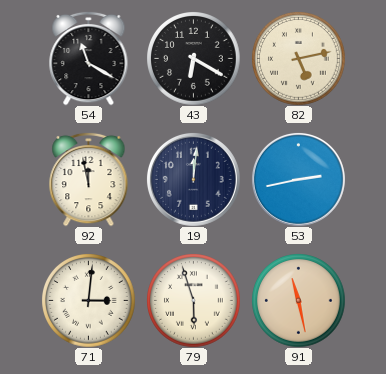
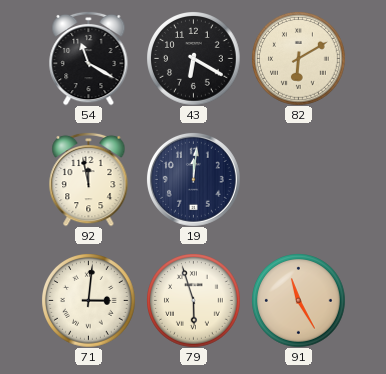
82: 5:13 -> 6:10 (298, 58)
53: 2:43 -> none (298, 179)
91: 11:28 -> 11:25 (298, 300)
